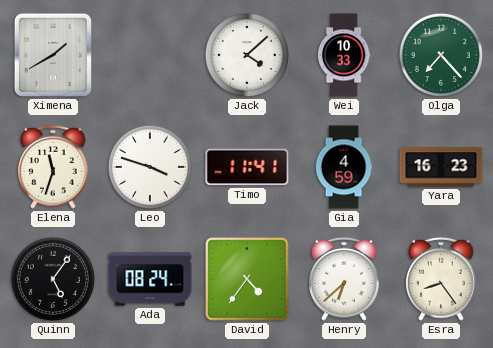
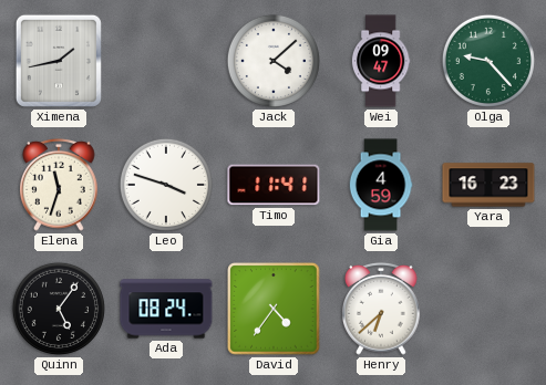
Ximena: 1:40 -> 1:43 (59, 61)
Wei: 10:33 -> 09:47 (381, 61)
Olga: 7:23 -> 9:23 (488, 61)
Esra: 8:24 -> none (441, 279)
